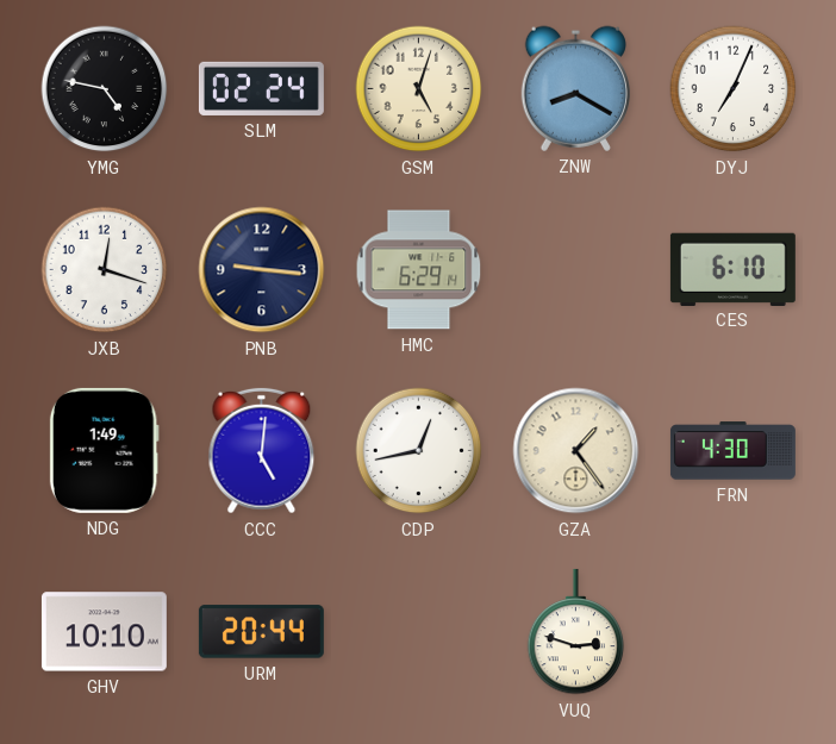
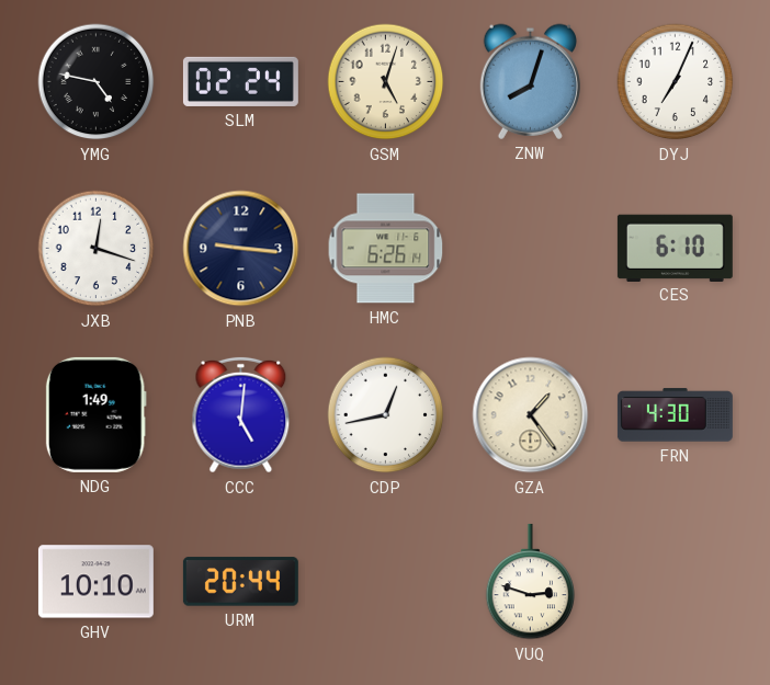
ZNW: 8:20 -> 8:03 (530, 81)
HMC: 6:29 -> 6:26 (386, 249)
